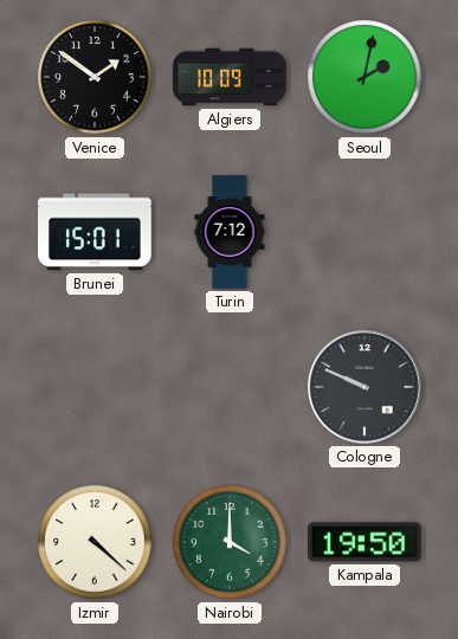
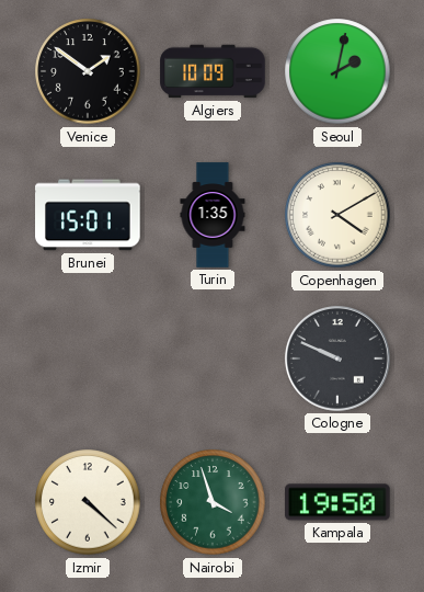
Turin: 7:12 -> 1:35 (213, 215)
Copenhagen: none -> 4:10 (337, 215)
Nairobi: 4:00 -> 3:57 (213, 502)
